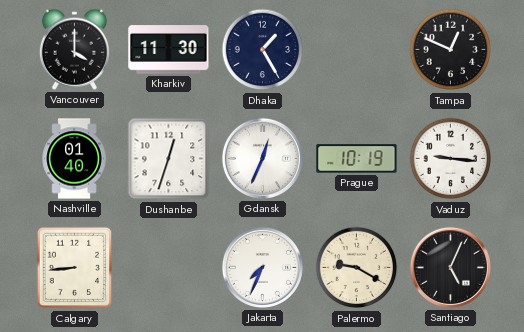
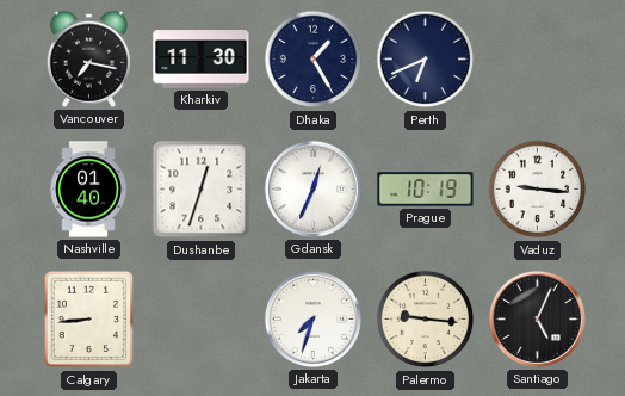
Vancouver: 4:00 -> 7:17 (88, 58)
Perth: none -> 6:41 (426, 60)
Tampa: 12:49 -> none (451, 50)
Jakarta: 7:34 -> 7:33 (312, 318)
Palermo: 9:20 -> 9:16 (426, 320)
